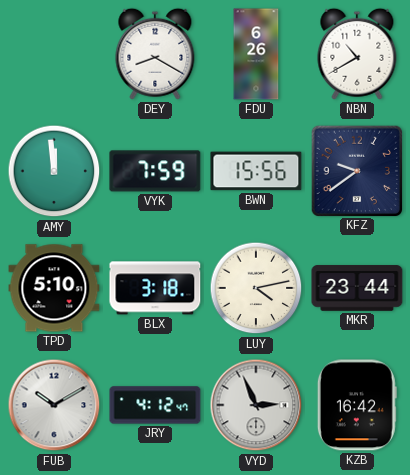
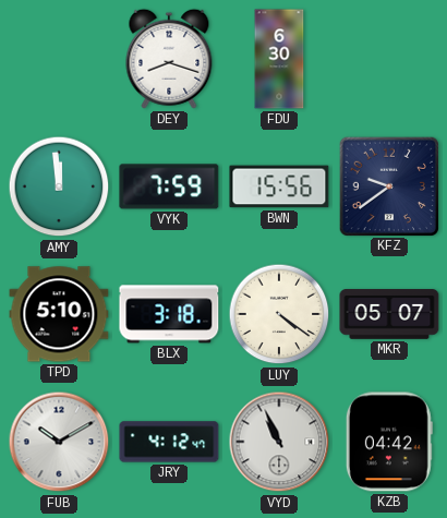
DEY: 8:20 -> 8:18 (169, 59)
FDU: 6:26 -> 6:30 (279, 59)
NBN: 10:40 -> none (357, 54)
LUY: 4:13 -> 4:21 (279, 314)
MKR: 23:44 -> 05:07 (389, 314)
VYD: 2:56 -> 10:56 (279, 442)
KZB: 16:42 -> 04:42 (389, 442)
